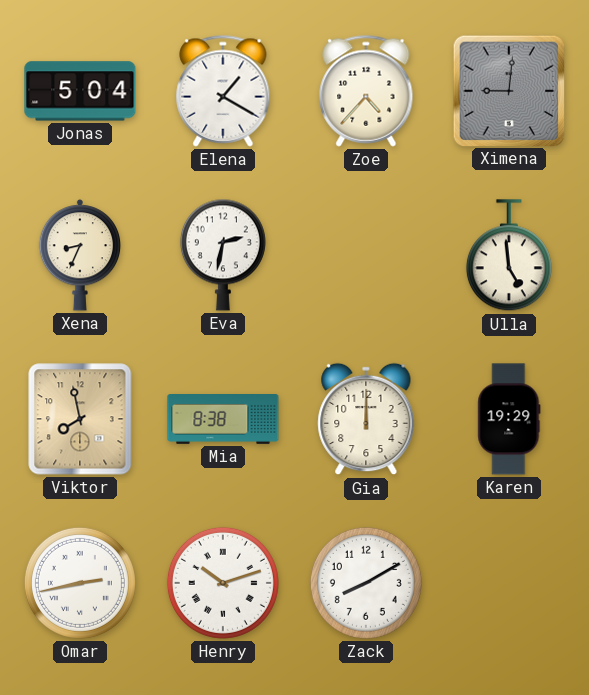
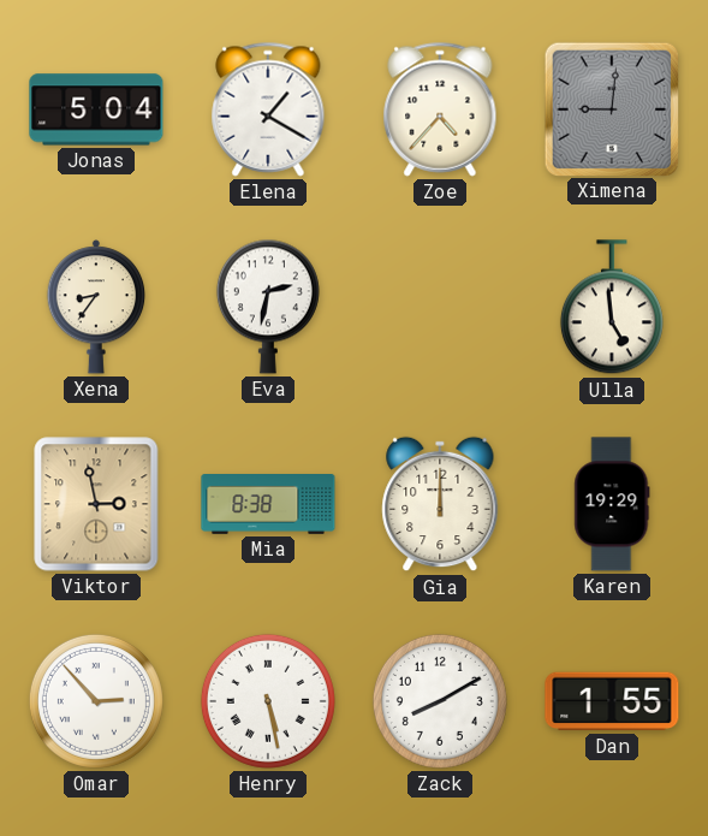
Xena: 8:34 -> 8:36 (96, 307)
Viktor: 7:58 -> 2:58 (96, 504)
Omar: 2:43 -> 2:53 (96, 701)
Henry: 10:12 -> 5:28 (268, 701)
Dan: none -> 1:55 (612, 701)
